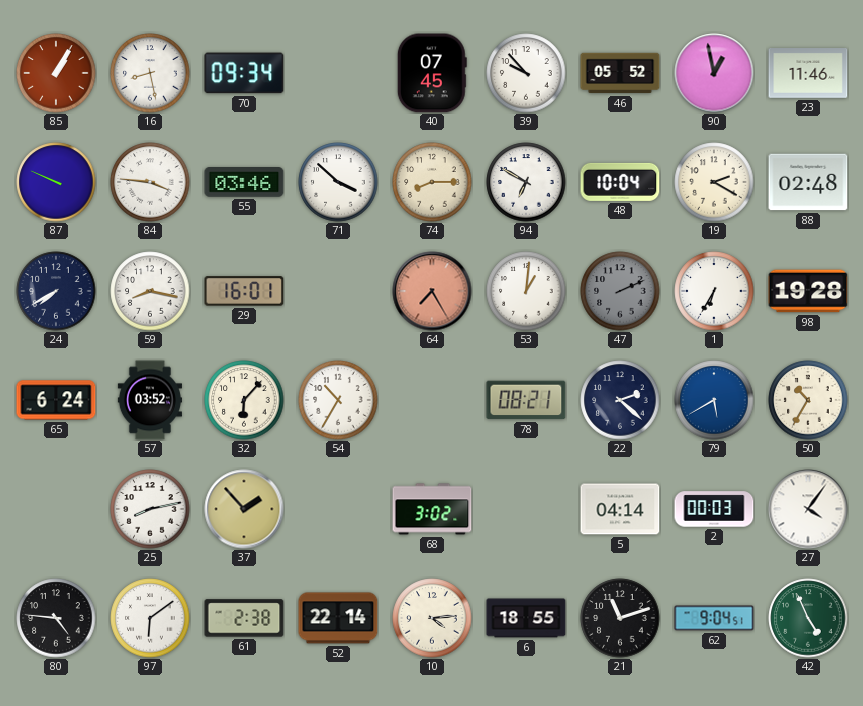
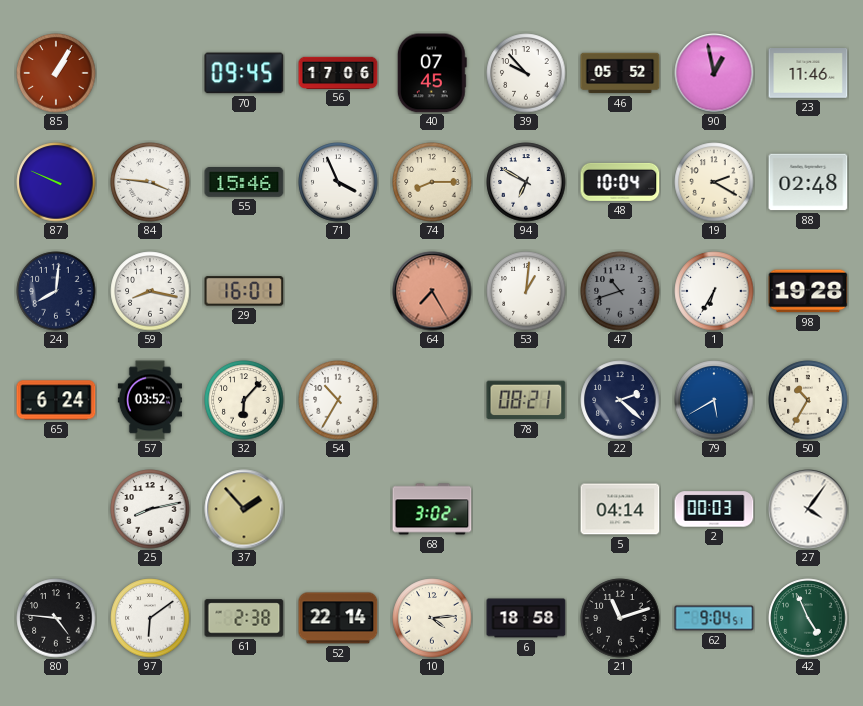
16: 8:28 -> none (150, 73)
70: 09:34 -> 09:45 (244, 73)
56: none -> 17:06 (338, 72)
55: 03:46 -> 15:46 (244, 182)
71: 3:52 -> 3:56 (338, 182)
24: 7:40 -> 8:01 (56, 291)
47: 2:11 -> 10:42 (620, 291)
6: 18:55 -> 18:58 (526, 618)
